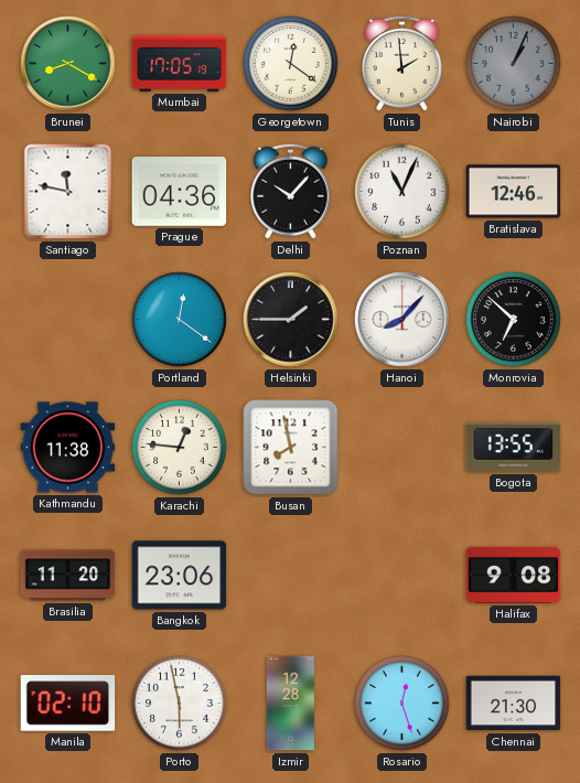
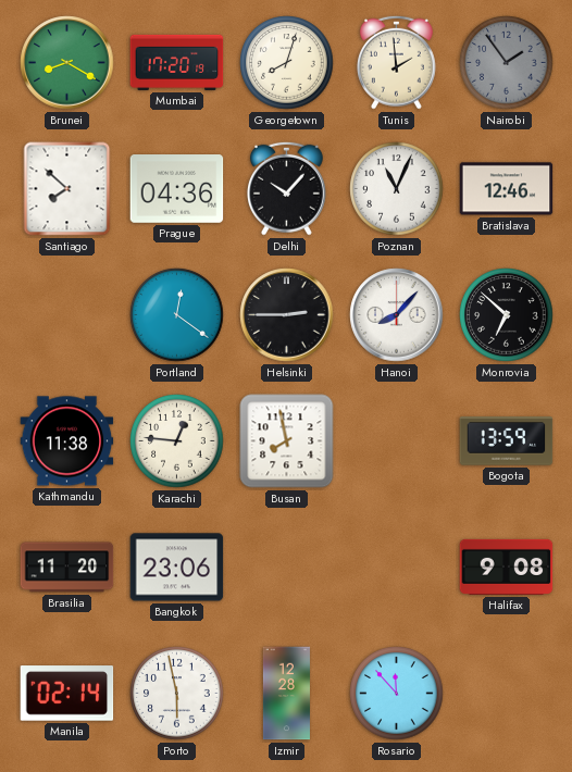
Mumbai: 17:05 -> 17:20 (177, 62)
Georgetown: 12:21 -> 8:03 (287, 63)
Nairobi: 1:04 -> 1:54 (507, 63)
Santiago: 11:47 -> 7:52 (67, 189)
Helsinki: 1:45 -> 2:45 (287, 315)
Bogota: 13:55 -> 13:59 (507, 441)
Manila: 02:10 -> 02:14 (67, 694)
Rosario: 12:27 -> 11:53 (397, 694)
Chennai: 21:30 -> none (514, 704)
